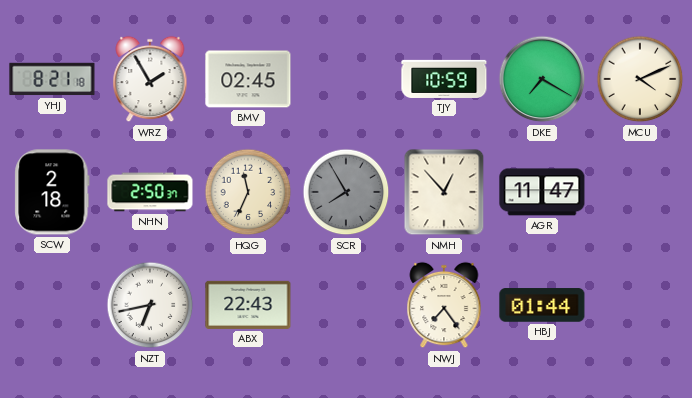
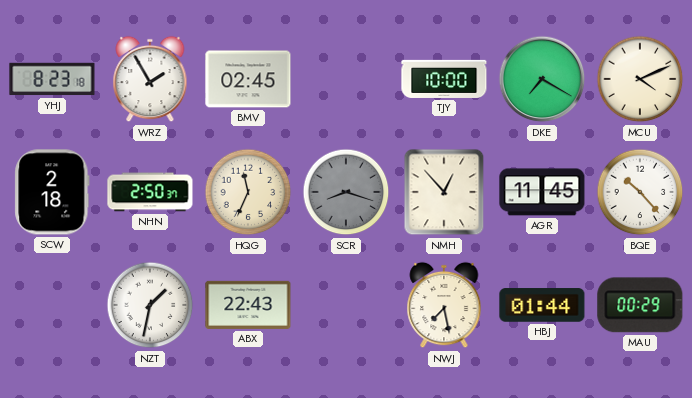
YHJ: 8:21 -> 8:23 (52, 79)
TJY: 10:59 -> 10:00 (444, 79)
SCR: 7:55 -> 8:18 (346, 192)
AGR: 11:47 -> 11:45 (542, 192)
BQE: none -> 10:23 (640, 192)
NZT: 6:43 -> 1:32 (150, 305)
NWJ: 7:24 -> 7:28 (444, 305)
MAU: none -> 00:29 (640, 305)
